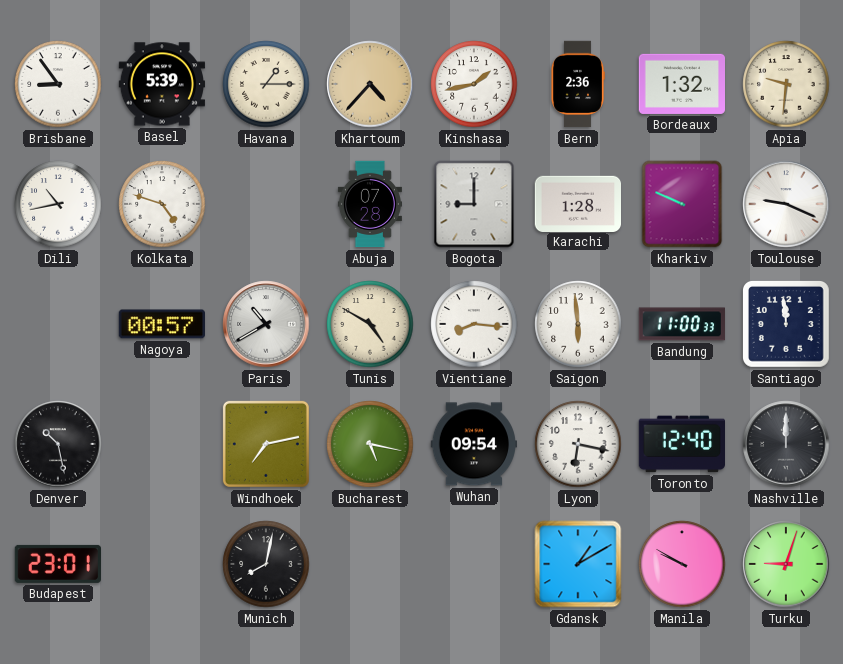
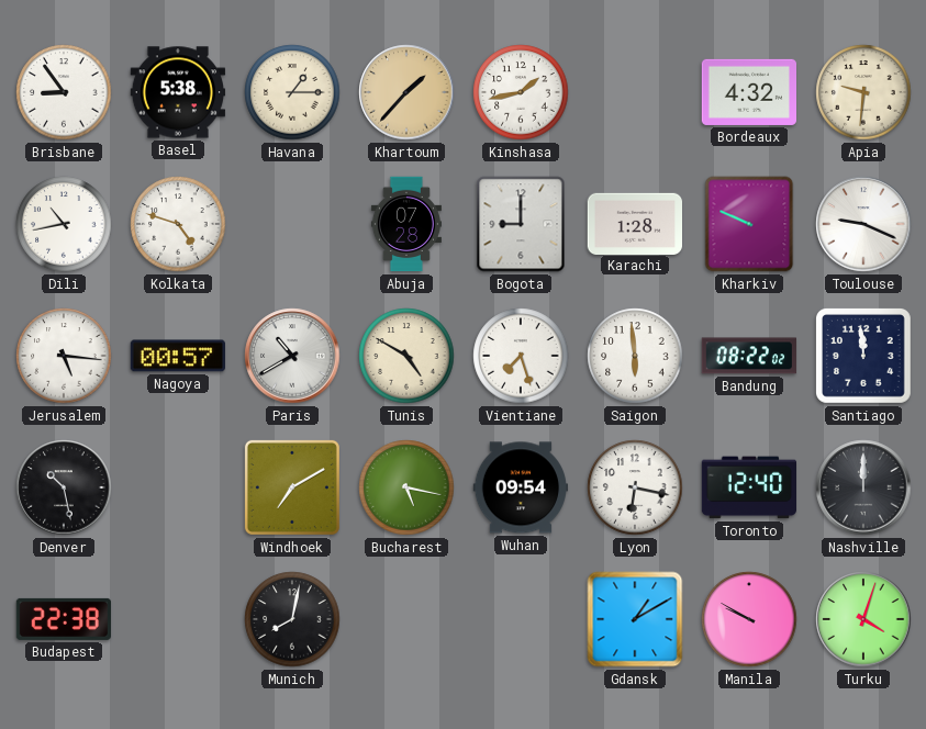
Basel: 5:39 -> 5:38 (178, 92)
Khartoum: 4:37 -> 1:37 (406, 92)
Bern: 2:36 -> none (578, 84)
Bordeaux: 1:32 -> 4:32 (748, 92)
Jerusalem: none -> 5:16 (64, 356)
Vientiane: 8:16 -> 7:27 (521, 356)
Bandung: 11:00 -> 08:22 (748, 356)
Windhoek: 7:13 -> 7:10 (292, 487)
Budapest: 23:01 -> 22:38 (63, 619)
Turku: 9:03 -> 4:03 (863, 619)
